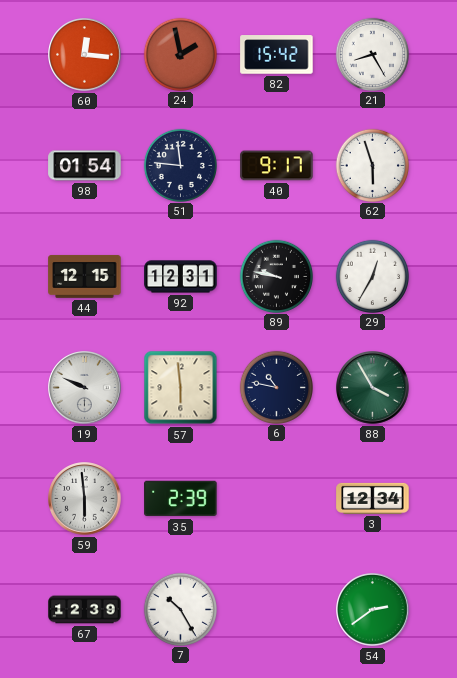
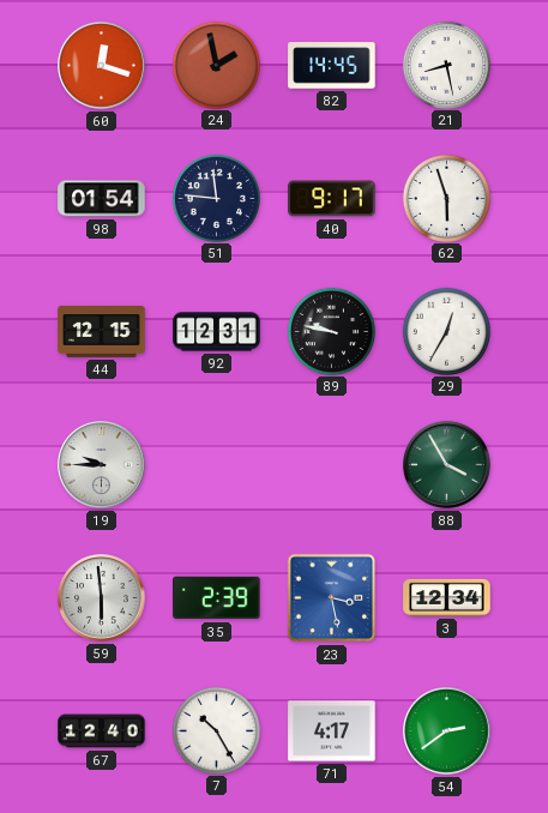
60: 12:16 -> 12:18 (102, 66)
82: 15:42 -> 14:45 (332, 66)
21: 8:25 -> 8:28 (446, 65)
19: 9:49 -> 9:45 (102, 465)
57: 5:59 -> none (181, 388)
6: 10:47 -> none (276, 387)
23: none -> 3:28 (332, 598)
67: 12:39 -> 12:40 (102, 731)
71: none -> 4:17 (332, 731)
